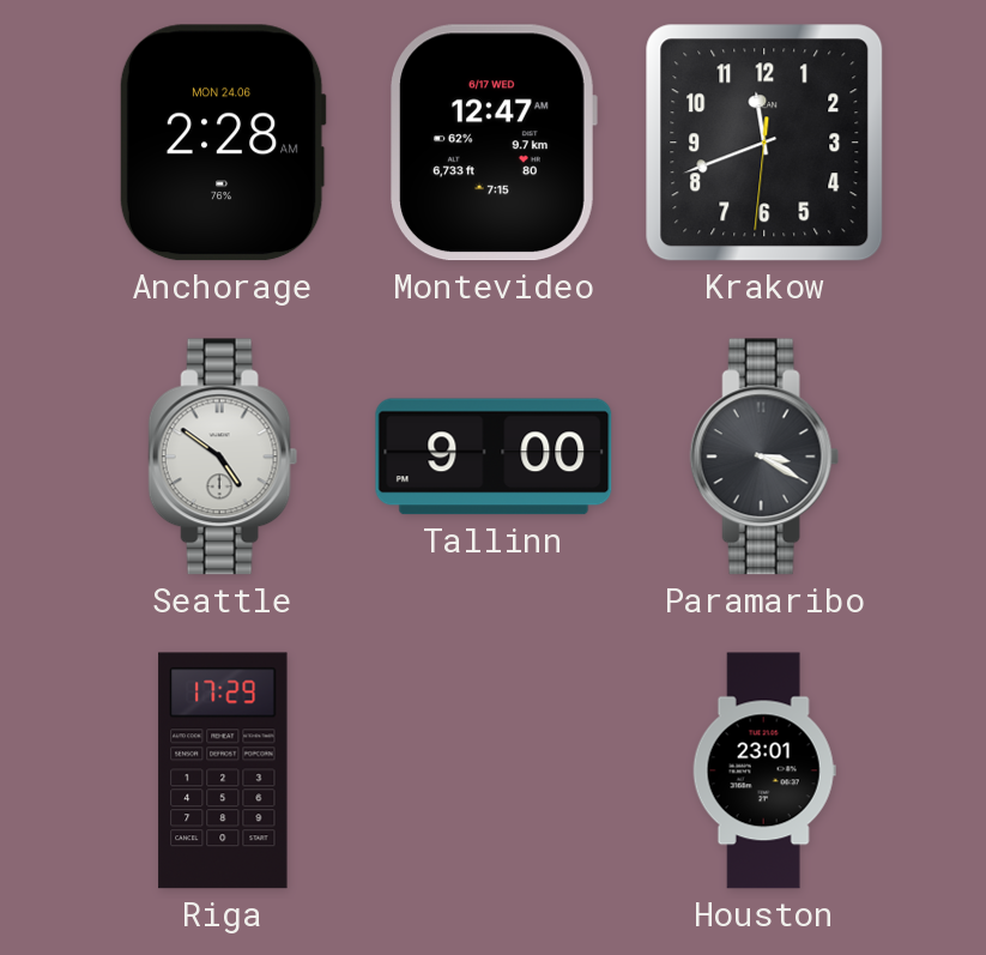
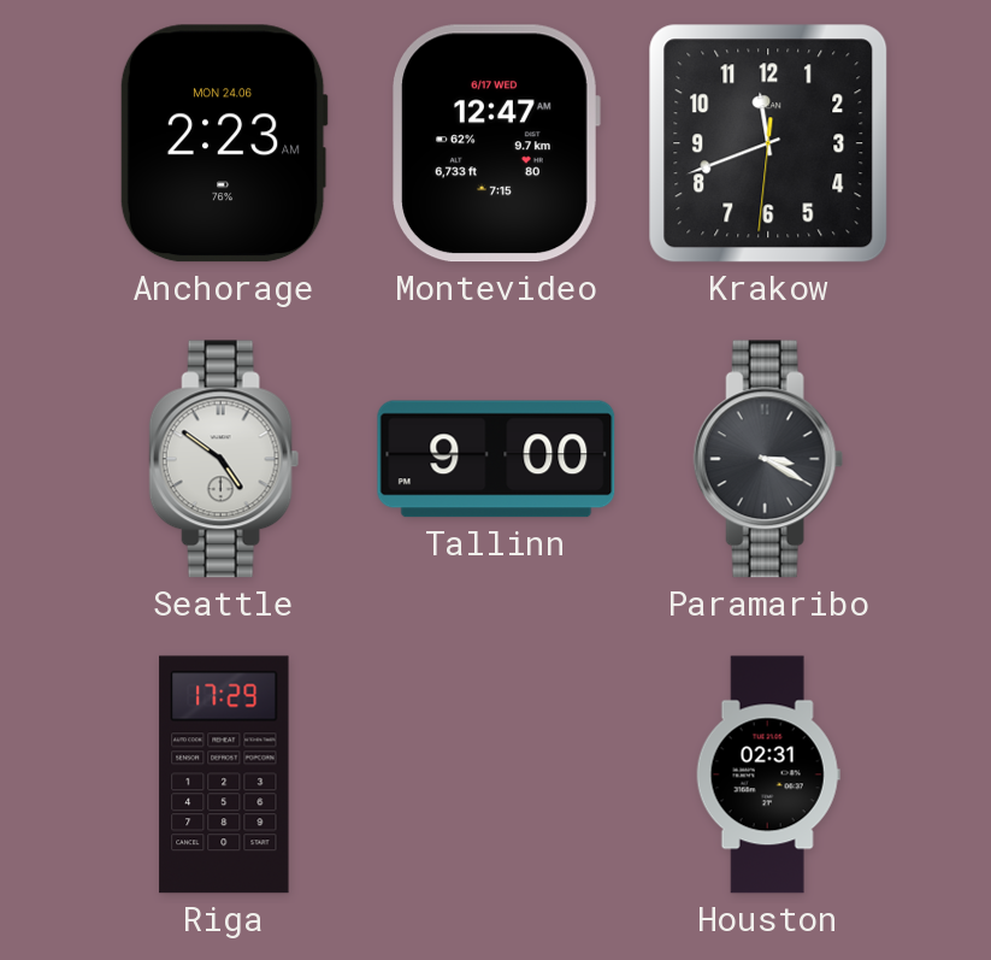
Anchorage: 2:28 -> 2:23 (224, 143)
Houston: 23:01 -> 02:31 (768, 775)
